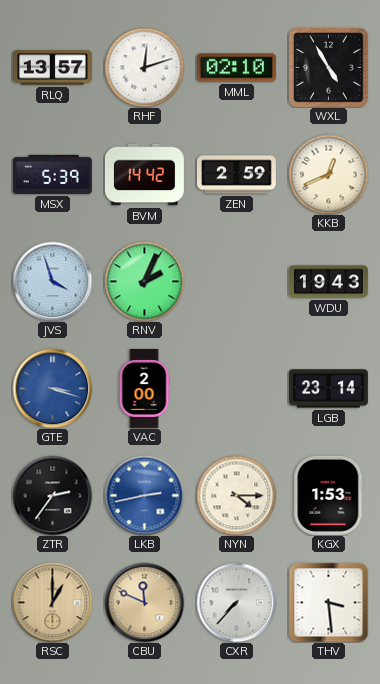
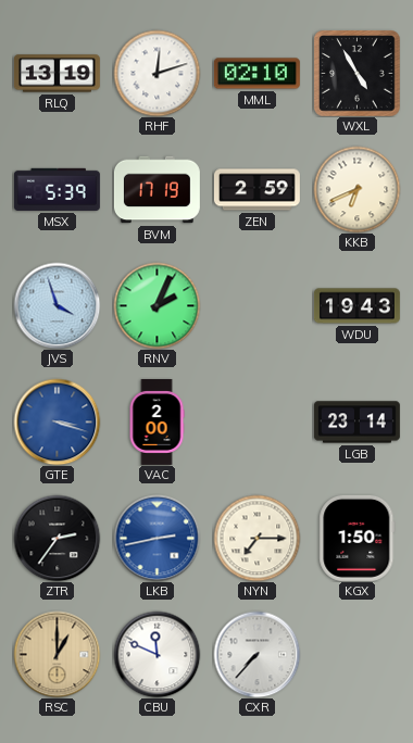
RLQ: 13:57 -> 13:19 (57, 74)
BVM: 14:42 -> 17:19 (157, 190)
KKB: 12:41 -> 6:41 (356, 189)
NYN: 4:15 -> 7:15 (256, 538)
KGX: 1:53 -> 1:50 (358, 538)
CBU dial: champagne -> white (157, 654)
THV: 3:29 -> none (328, 602)
